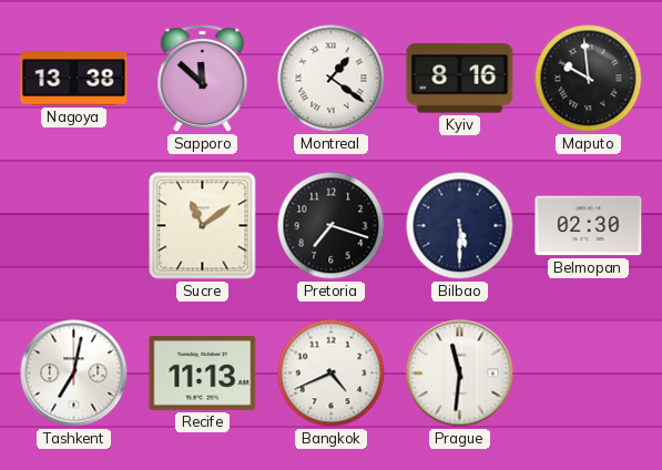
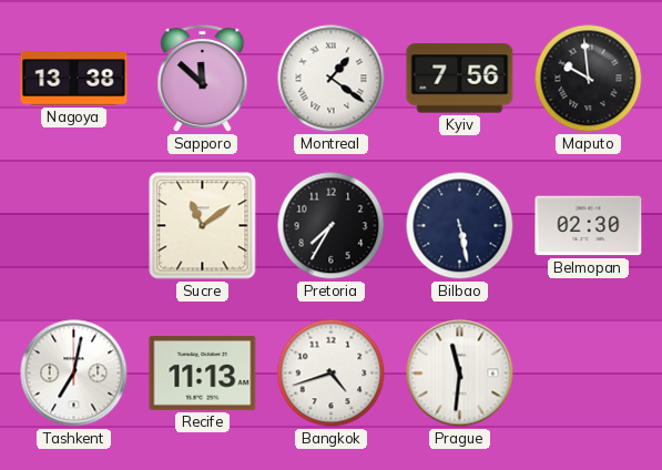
Kyiv: 8:16 -> 7:56 (460, 79)
Pretoria: 7:18 -> 7:35 (332, 226)
Bilbao: 5:30 -> 5:28 (460, 226)
Bangkok: 4:41 -> 4:42 (332, 374)
